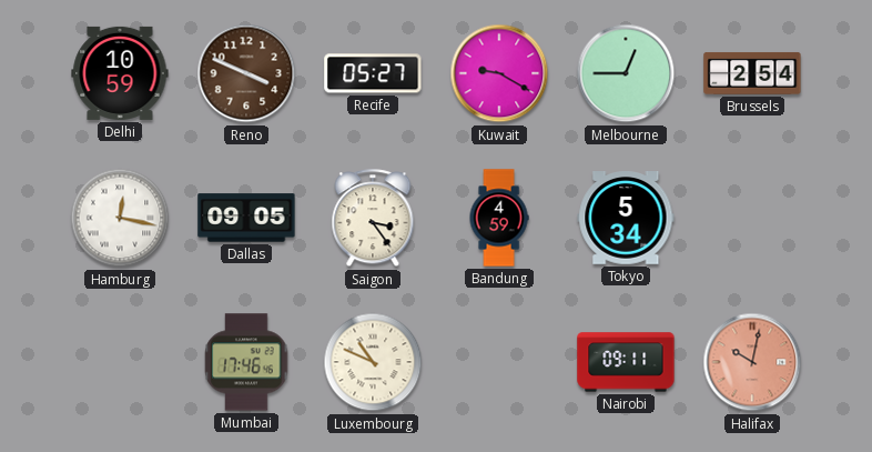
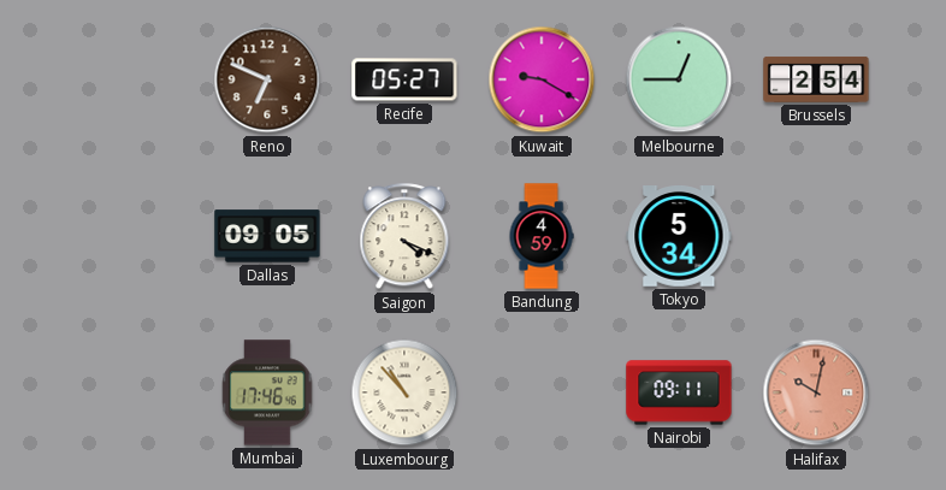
Delhi: 10:59 -> none (120, 73)
Reno: 3:49 -> 6:49 (267, 79)
Hamburg: 12:17 -> none (120, 218)
Saigon: 3:24 -> 4:19 (404, 237)
Luxembourg: 10:49 -> 10:53 (404, 392)
